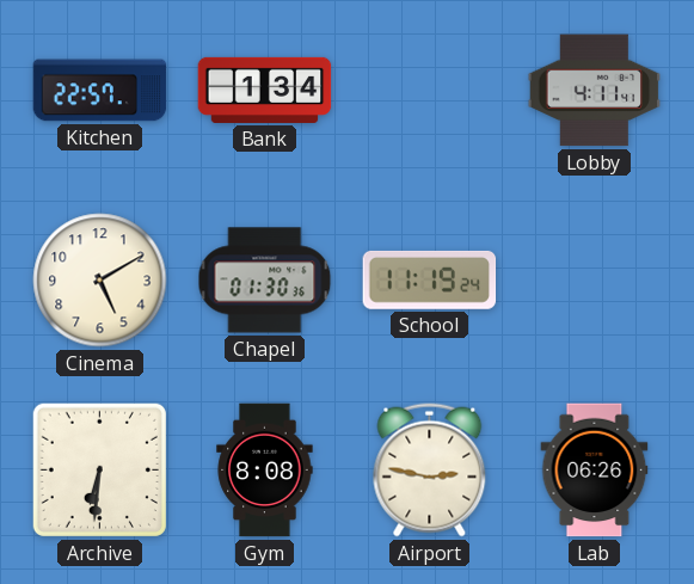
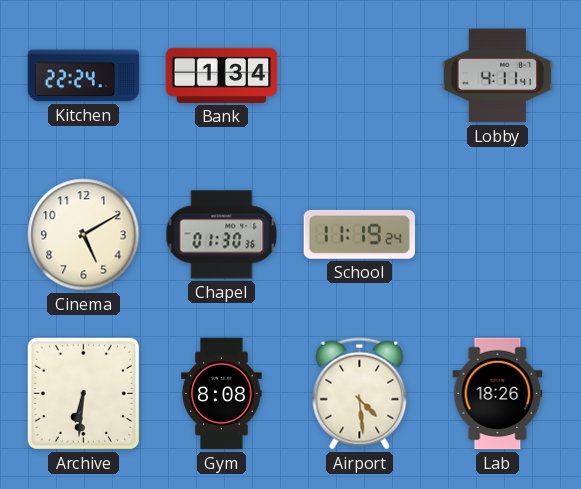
Kitchen: 22:57 -> 22:24 (84, 76)
Airport: 2:47 -> 4:29 (360, 394)
Lab: 06:26 -> 18:26 (498, 394)
